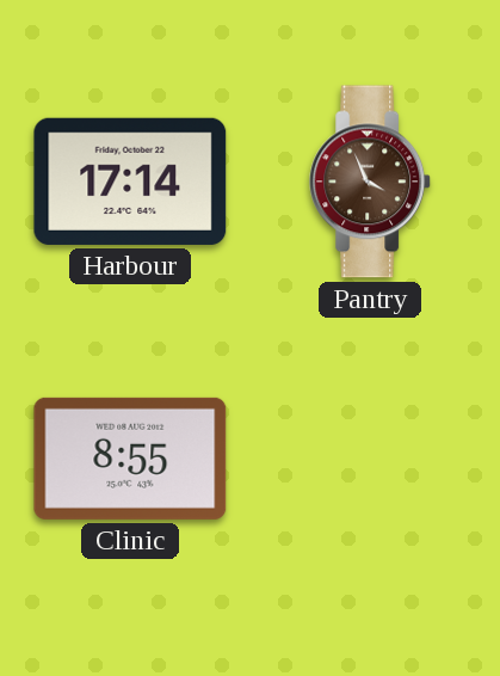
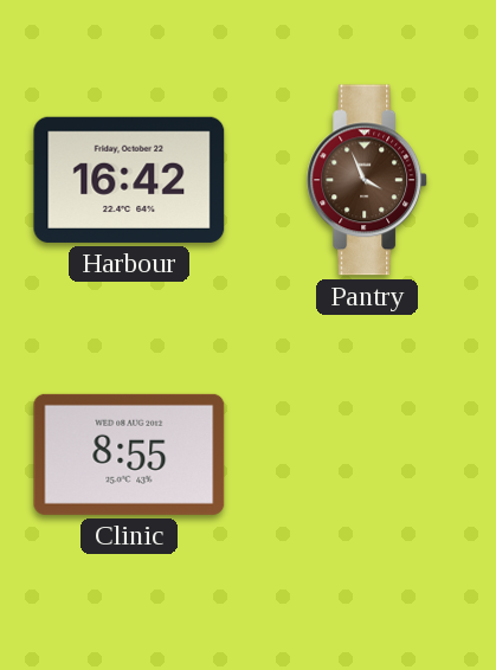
Harbour: 17:14 -> 16:42 (129, 180)
